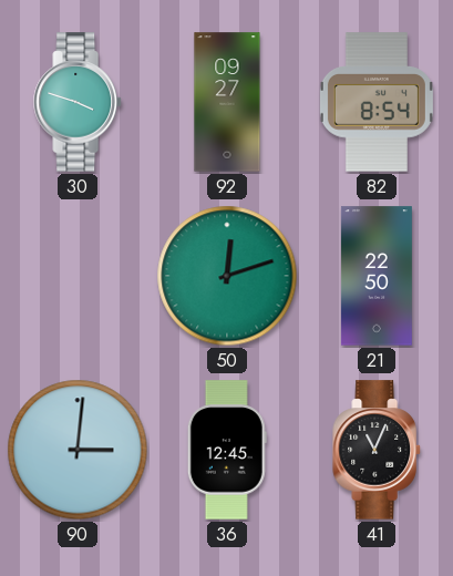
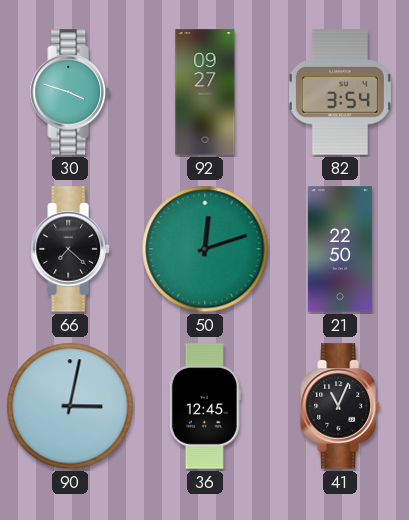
82: 8:54 -> 3:54 (340, 92)
66: none -> 7:22 (70, 249)
90: 3:01 -> 3:02 (70, 406)
